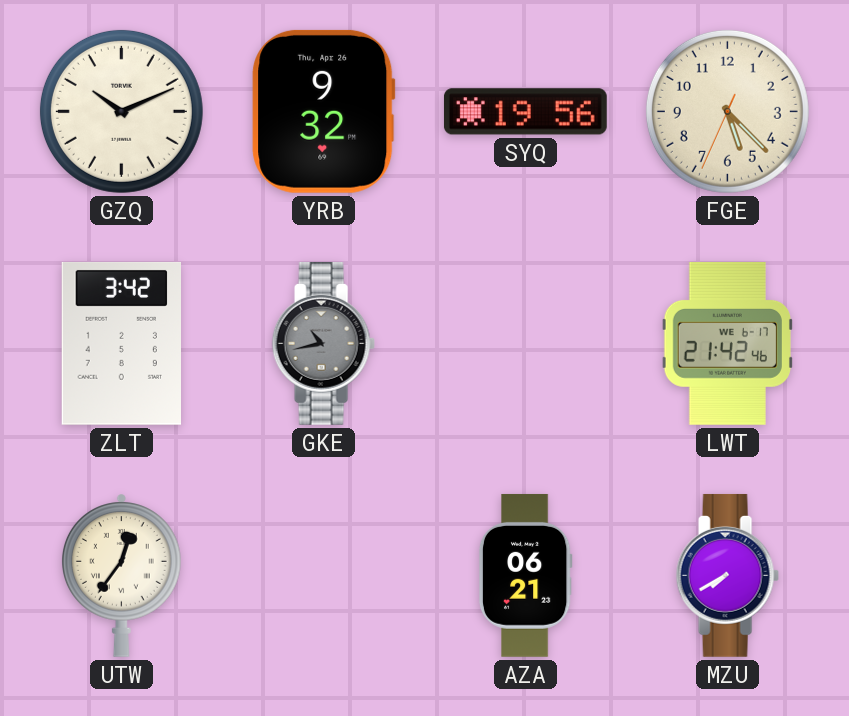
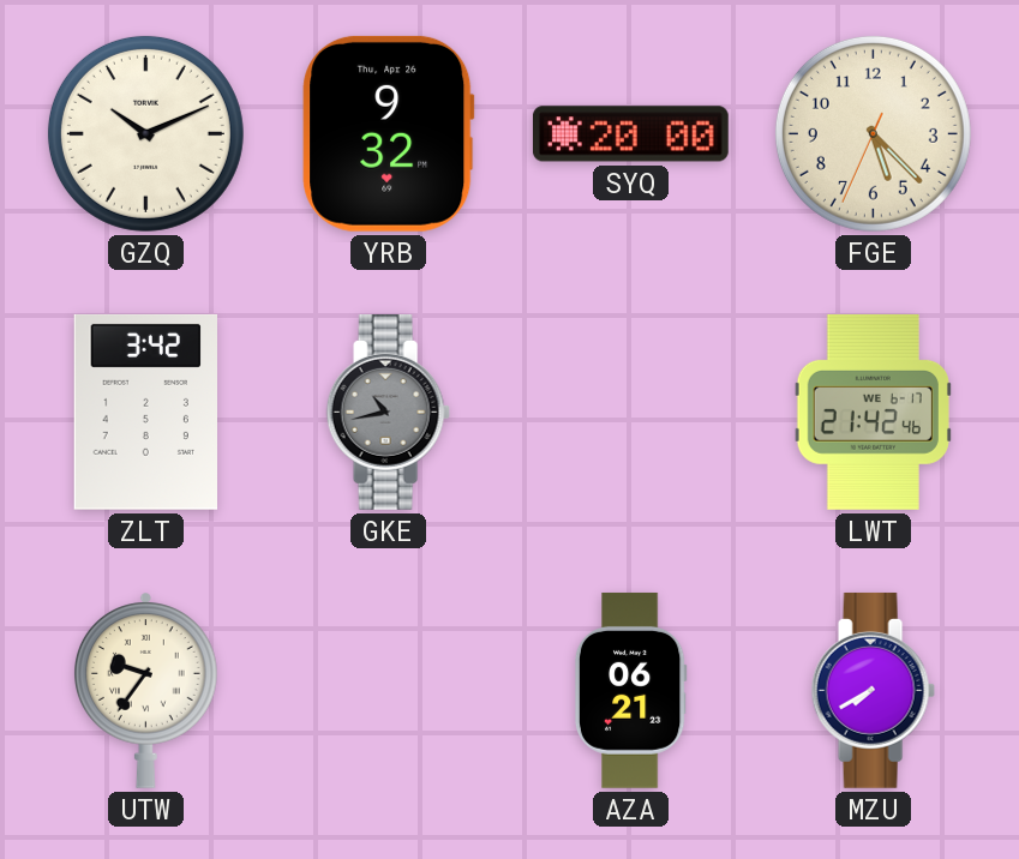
SYQ: 19:56 -> 20:00 (630, 134)
UTW: 12:36 -> 9:36 (145, 690)
